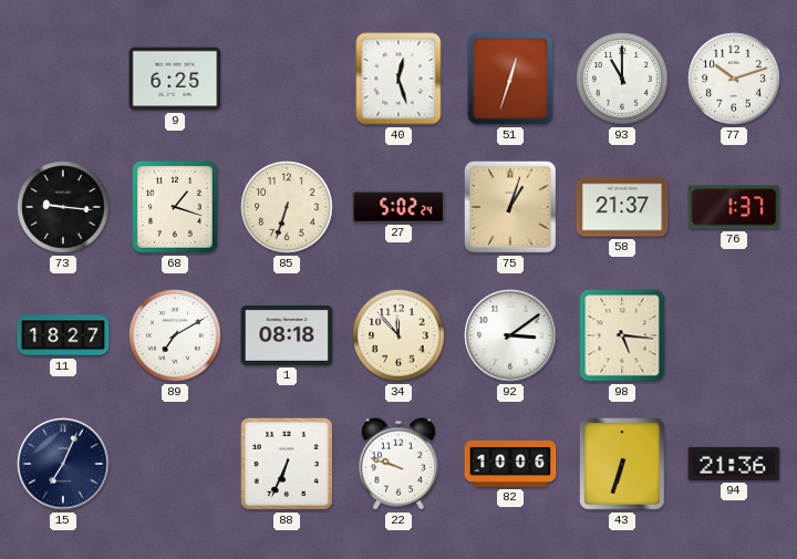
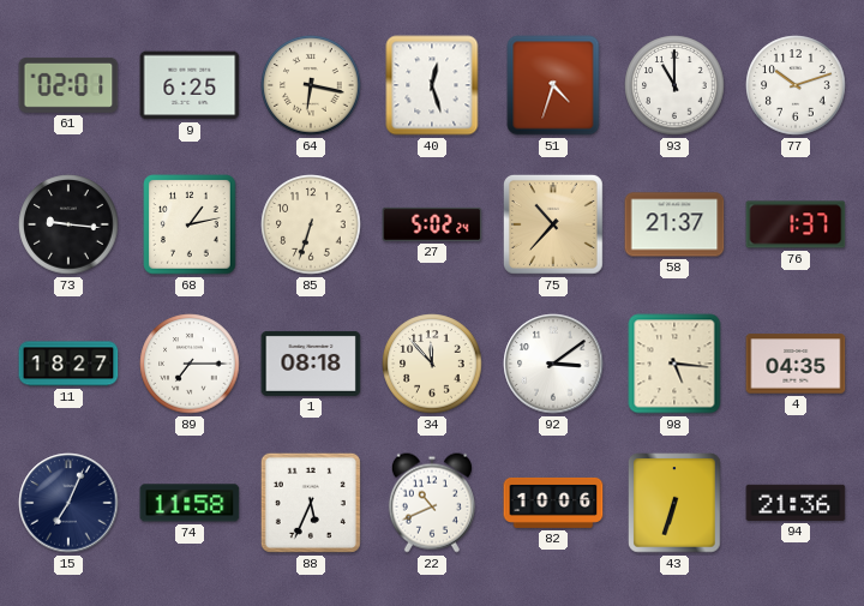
61: none -> 02:01 (68, 85)
64: none -> 6:17 (311, 85)
51: 12:33 -> 4:33 (553, 85)
68: 1:18 -> 1:13 (190, 224)
75: 1:03 -> 10:37 (553, 224)
89: 7:10 -> 7:15 (190, 364)
4: none -> 04:35 (796, 364)
74: none -> 11:58 (190, 503)
88: 6:34 -> 5:34 (311, 503)
22: 9:48 -> 10:41 (432, 503)
